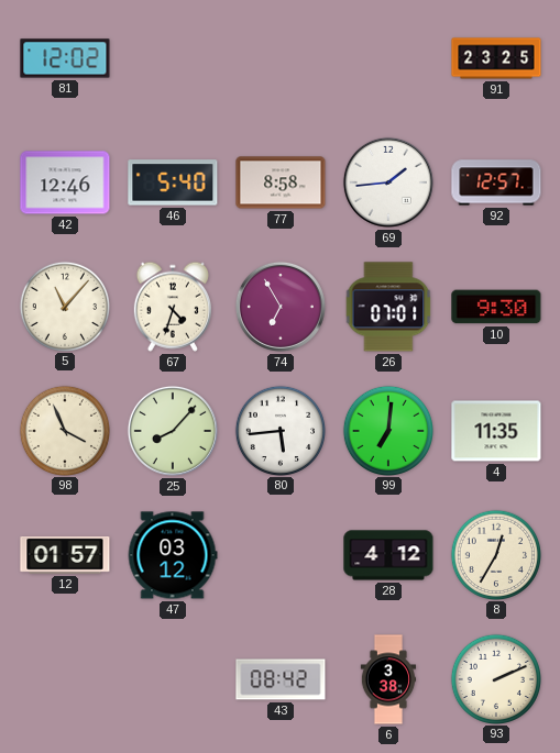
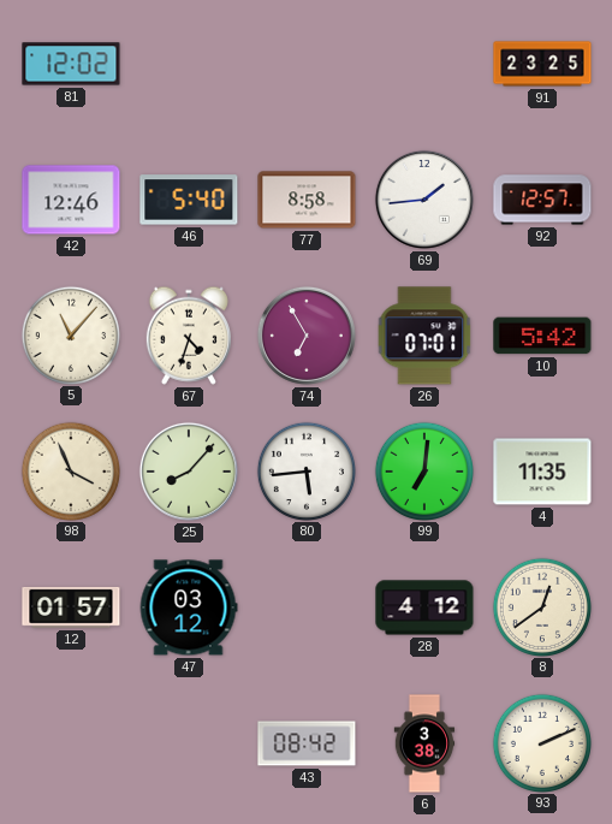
10: 9:30 -> 5:42 (542, 336)
8: 12:35 -> 12:39 (541, 606)
